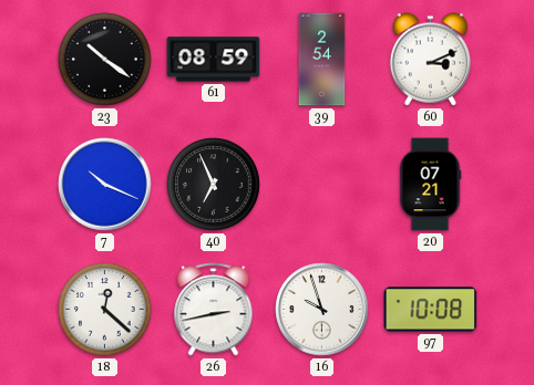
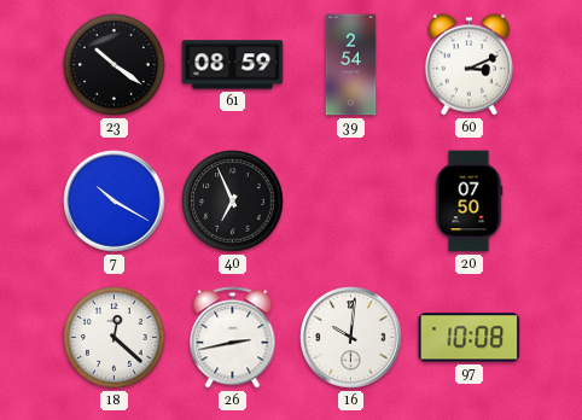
7: 10:19 -> 10:20 (115, 202)
20: 07:21 -> 07:50 (468, 202)
16: 9:57 -> 10:01 (351, 338)
